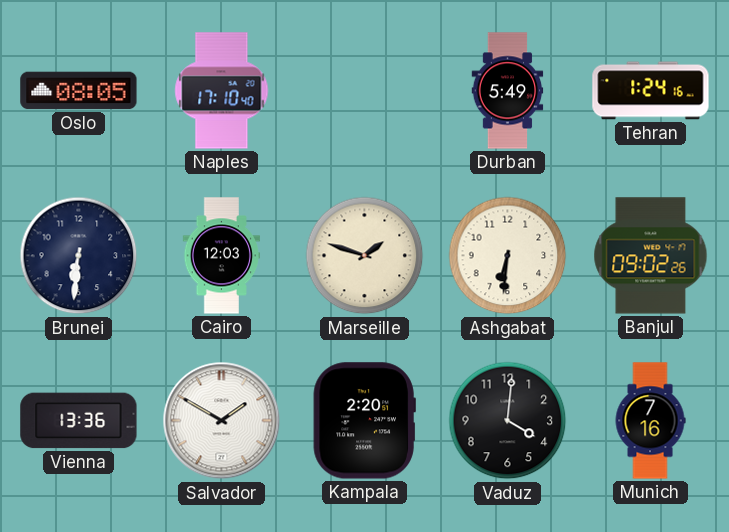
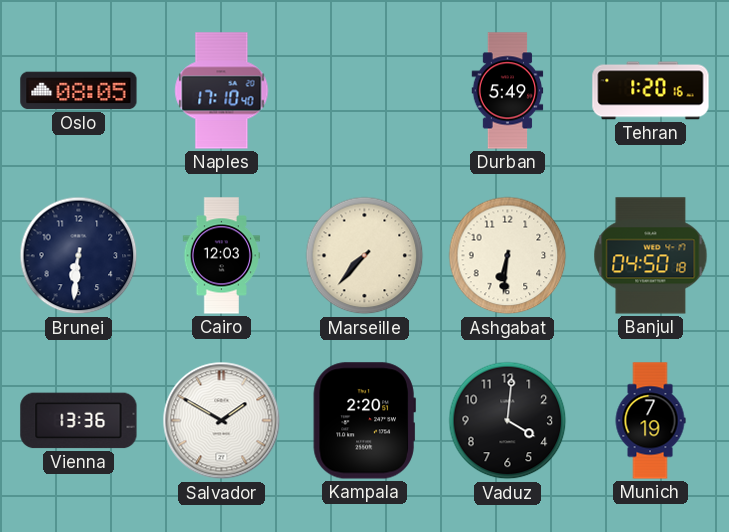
Tehran: 1:24 -> 1:20 (651, 91)
Marseille: 1:48 -> 7:37 (365, 256)
Banjul: 09:02 -> 04:50 (651, 256)
Munich: 7:16 -> 7:19 (650, 421)
